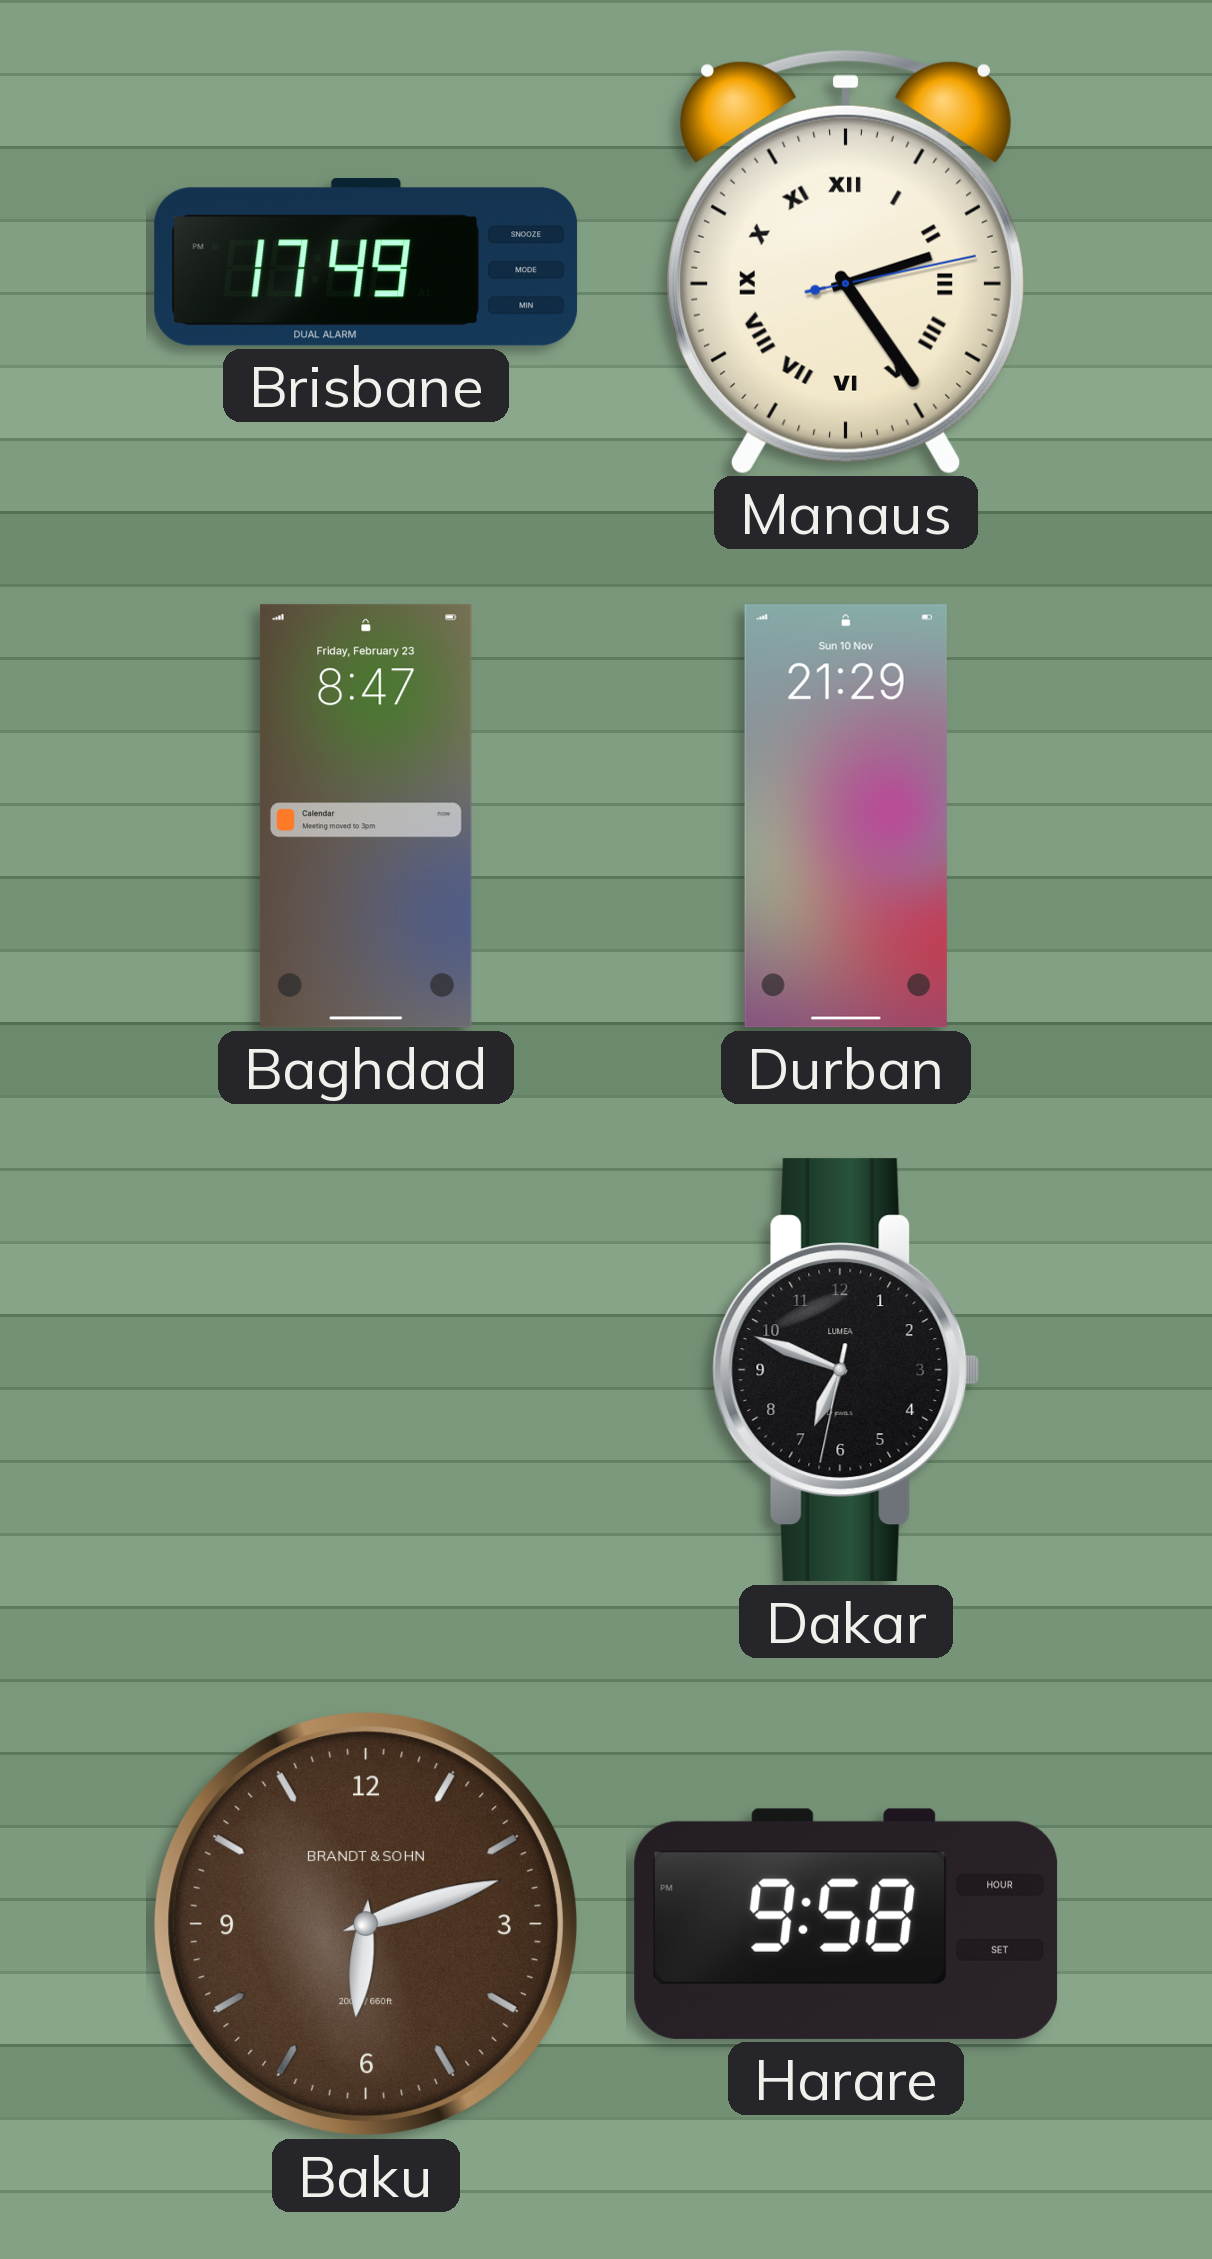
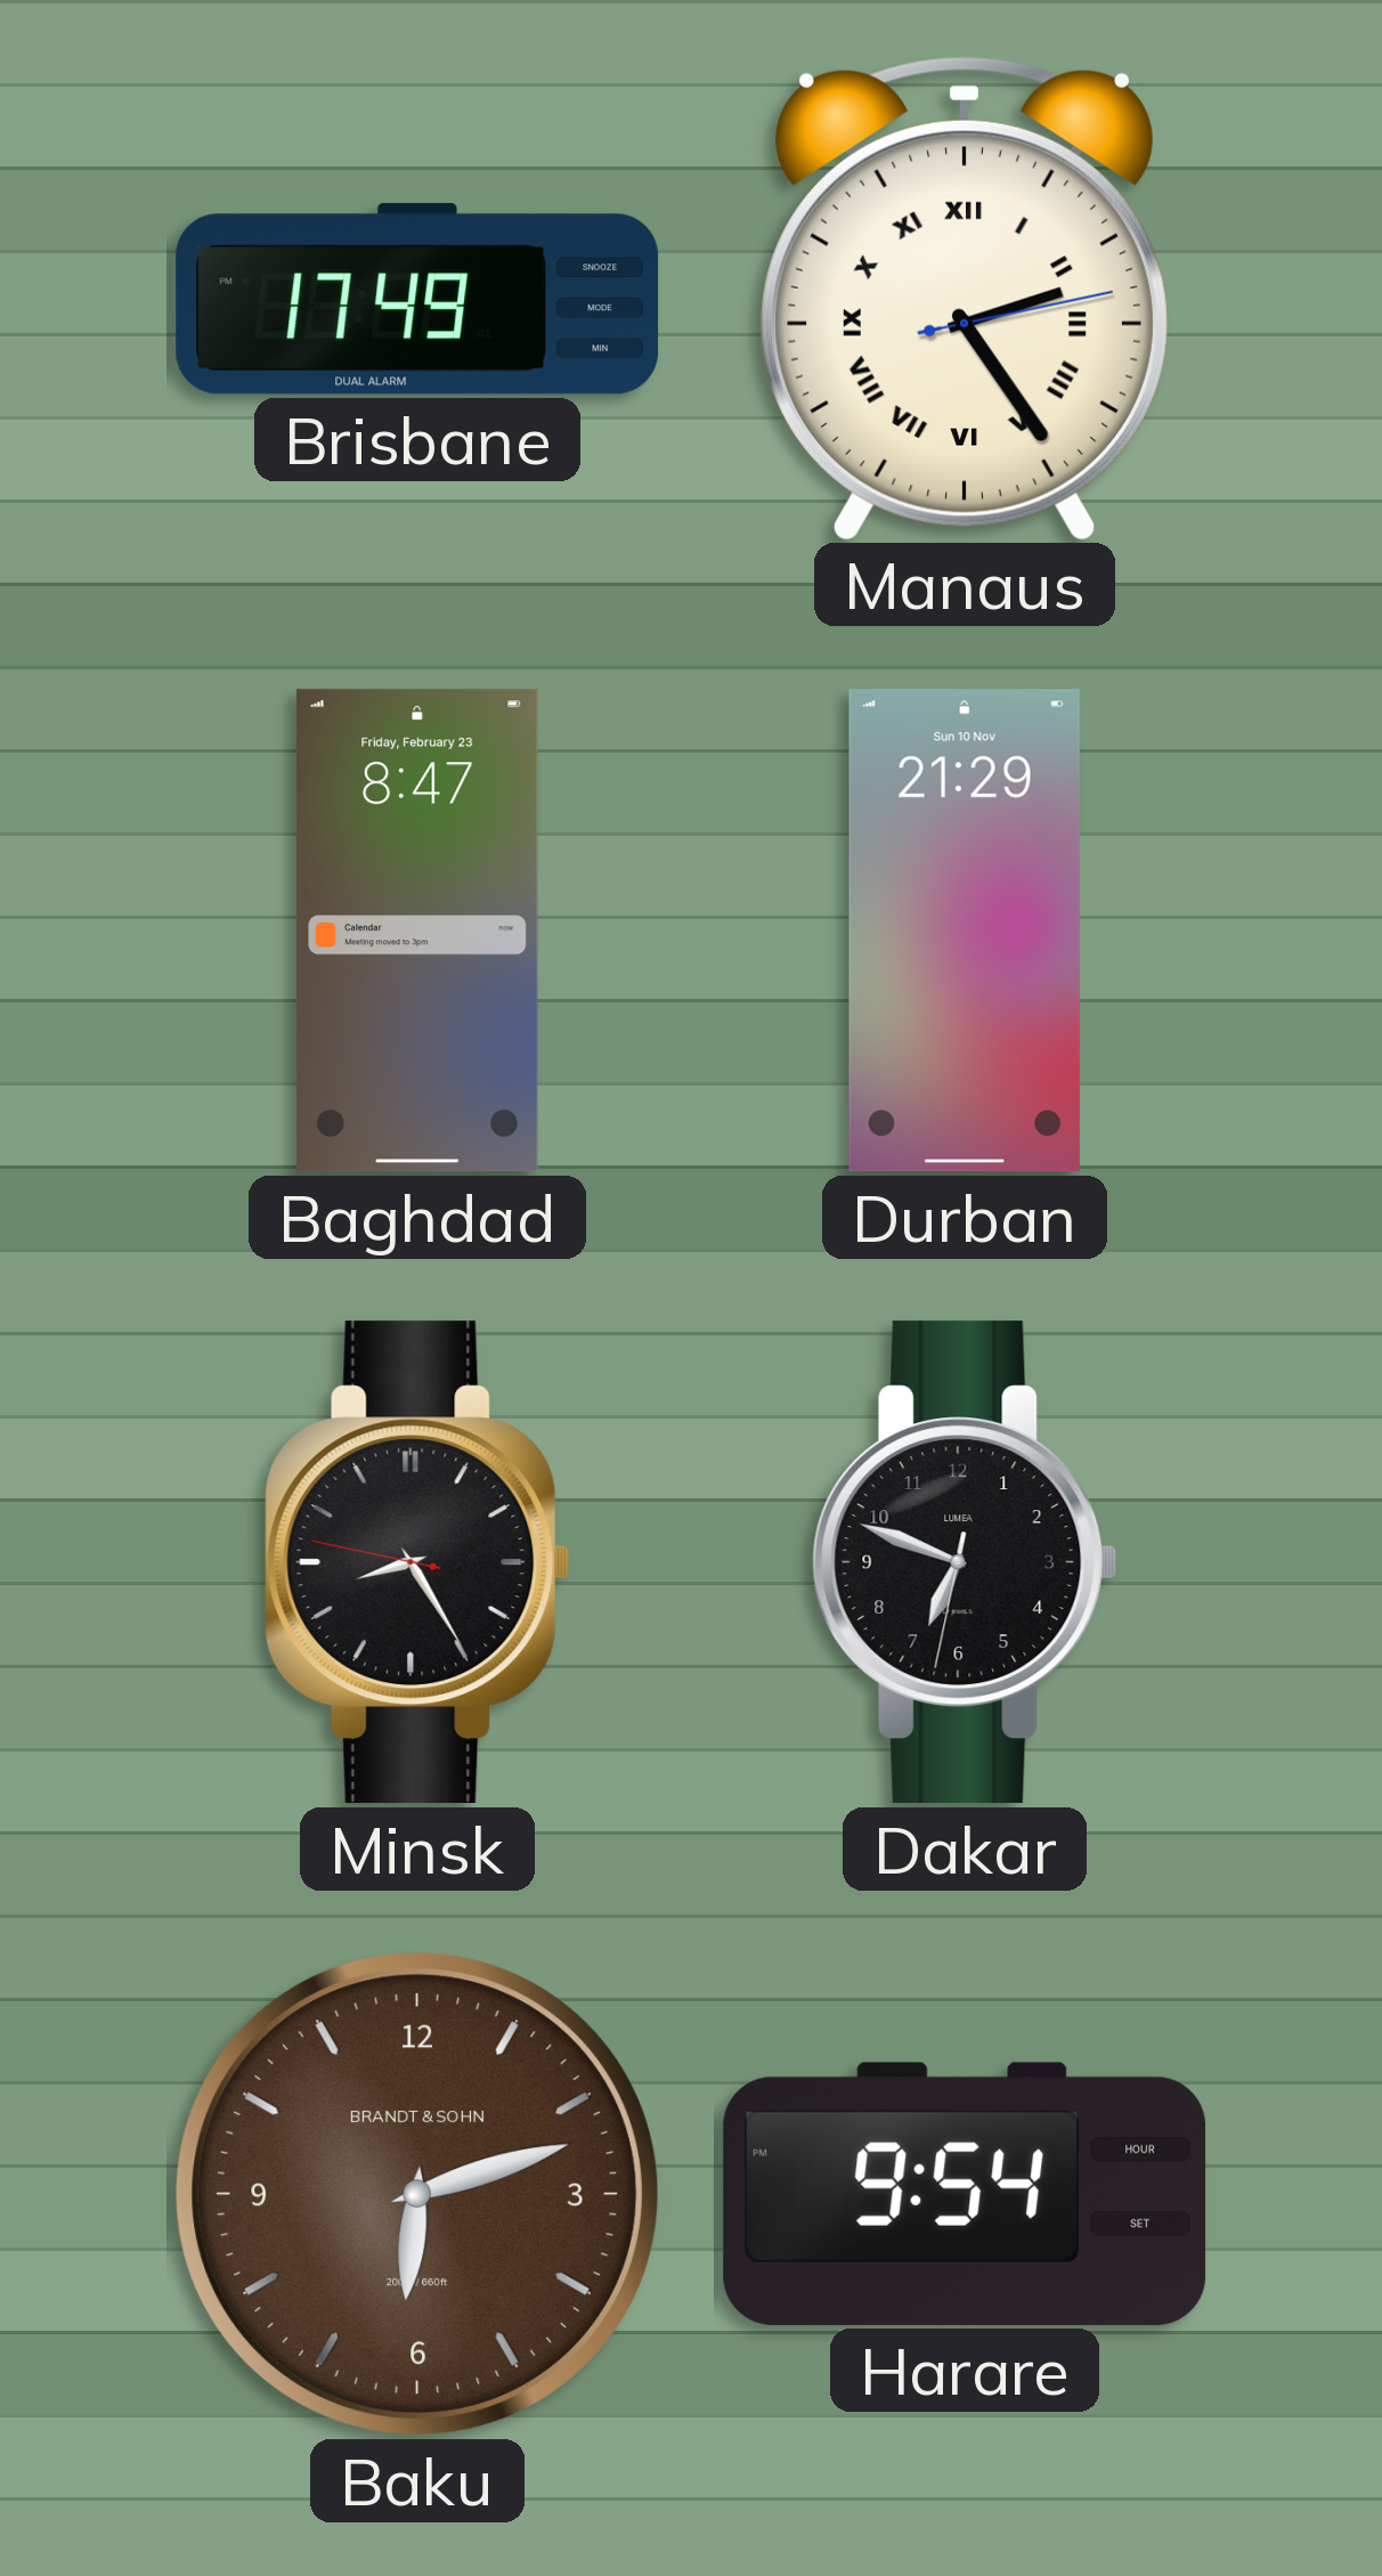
Minsk: none -> 8:24 (417, 1562)
Harare: 9:58 -> 9:54 (965, 2194)
